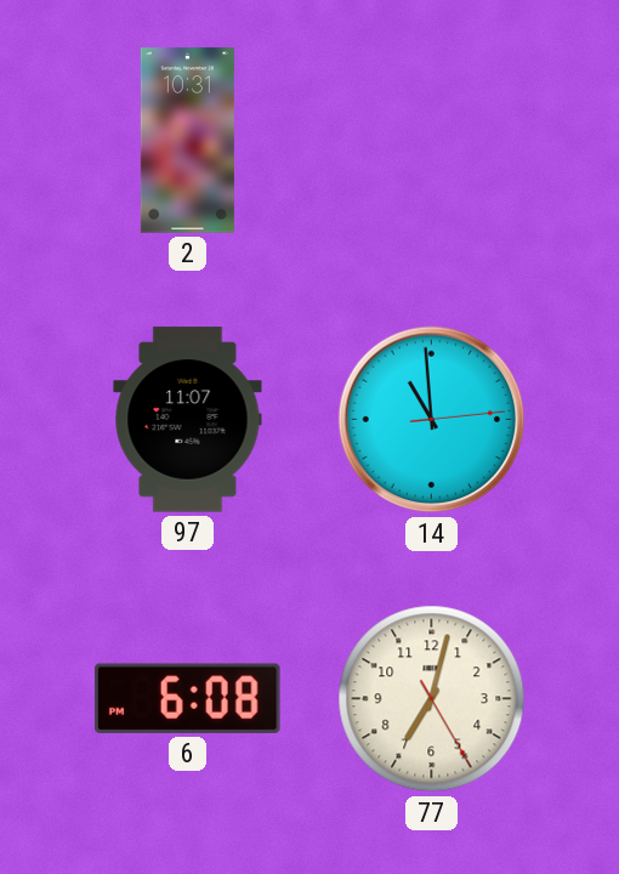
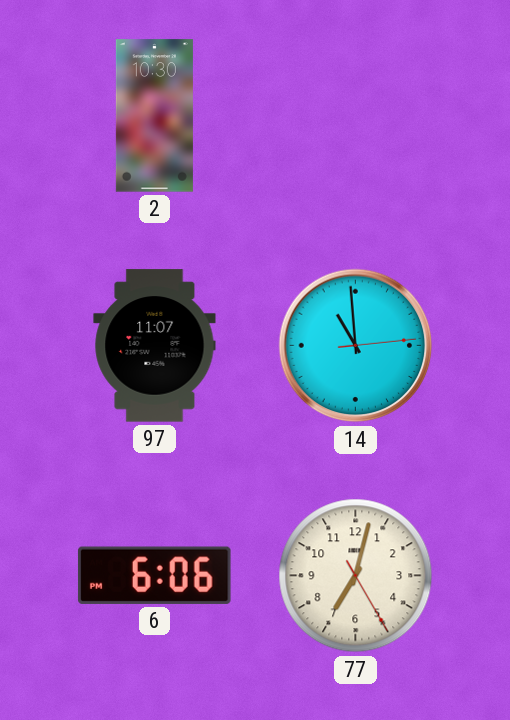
2: 10:31 -> 10:30 (154, 116)
6: 6:08 -> 6:06 (154, 575)
